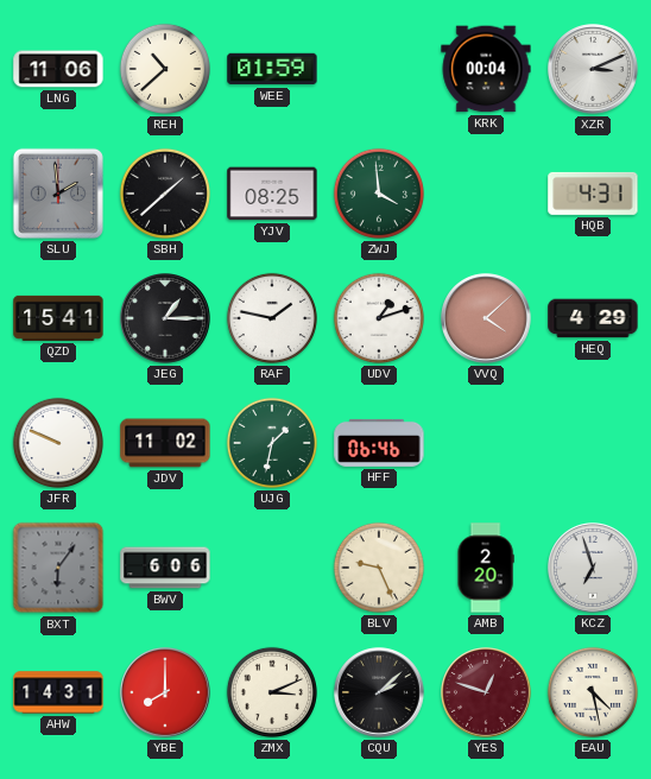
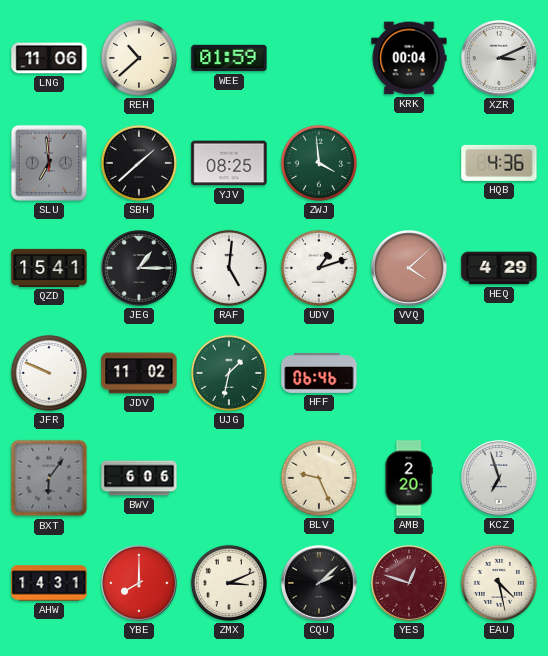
SLU: 1:59 -> 6:59 (49, 163)
HQB: 4:31 -> 4:36 (499, 163)
RAF: 1:47 -> 5:01 (229, 268)
